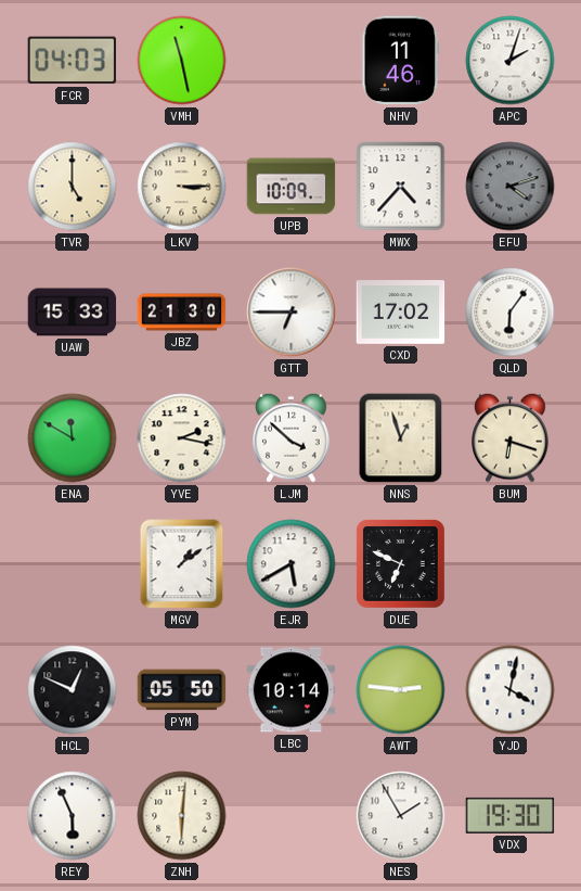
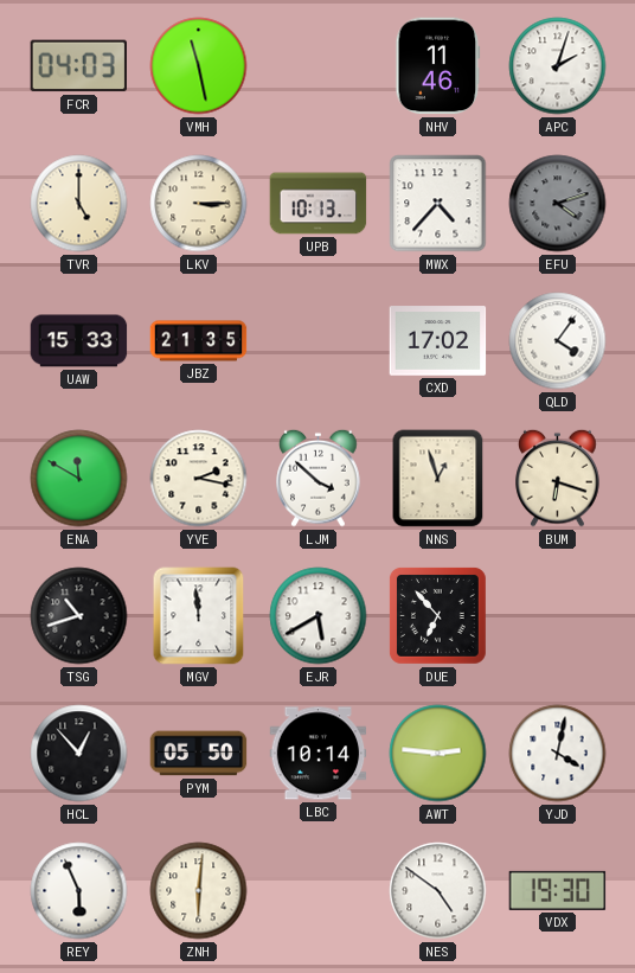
UPB: 10:09 -> 10:13 (319, 204)
JBZ: 21:30 -> 21:35 (199, 341)
GTT: 6:45 -> none (292, 313)
QLD: 6:06 -> 4:06 (558, 341)
TSG: none -> 10:42 (79, 616)
MGV: 1:09 -> 11:59 (199, 616)
DUE: 6:49 -> 6:53 (437, 615)
HCL: 12:49 -> 12:53 (79, 754)
NES: 1:55 -> 4:51 (438, 891)
